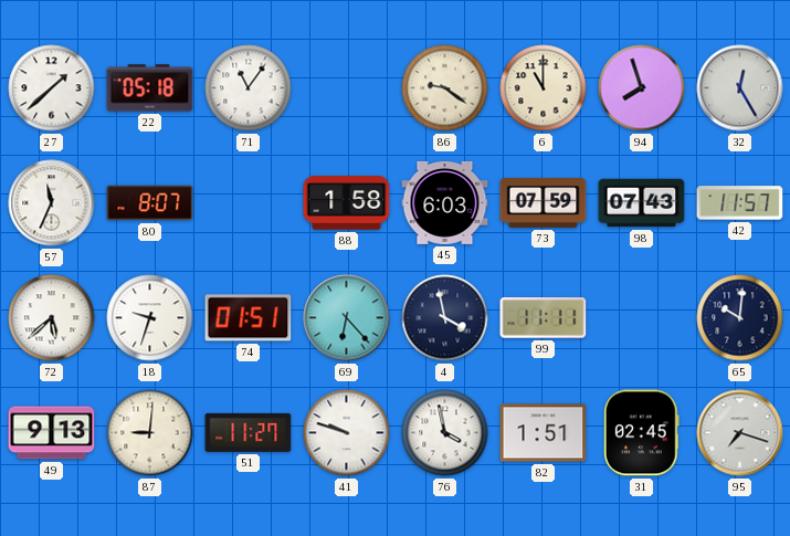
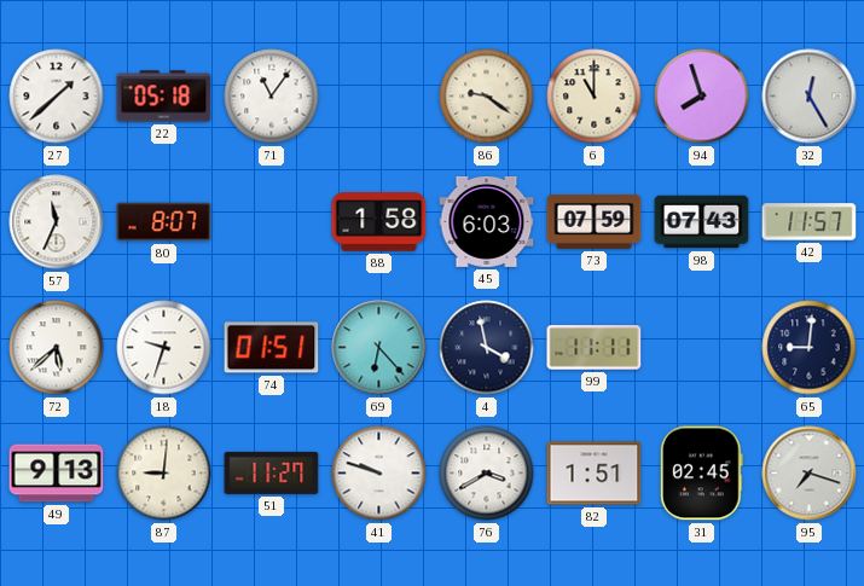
65: 10:01 -> 9:01 (810, 348)
76: 3:58 -> 3:40 (487, 474)
